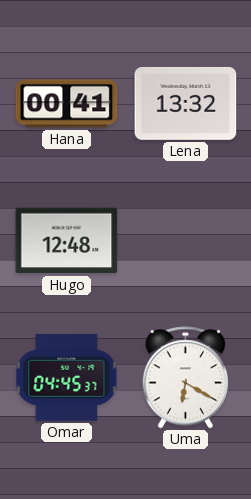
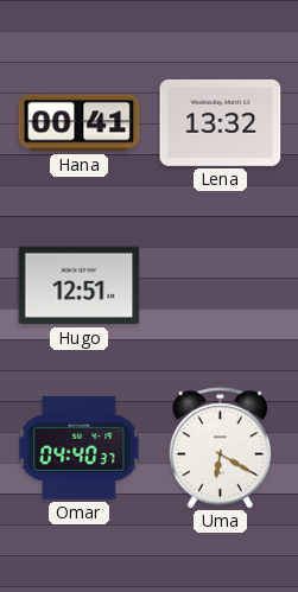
Hugo: 12:48 -> 12:51 (80, 286)
Omar: 04:45 -> 04:40 (80, 447)
